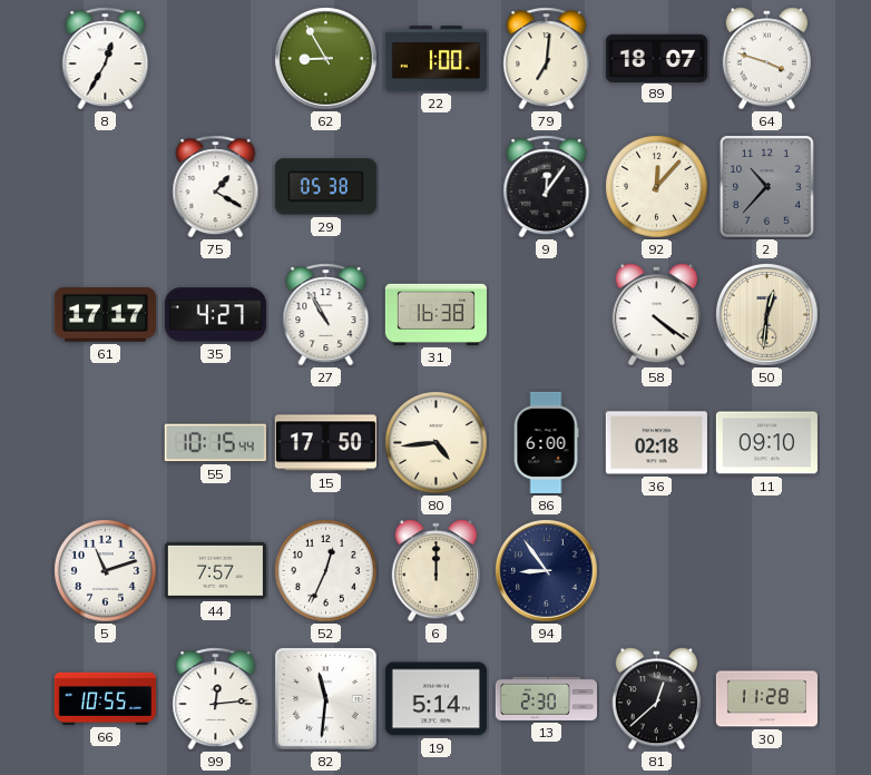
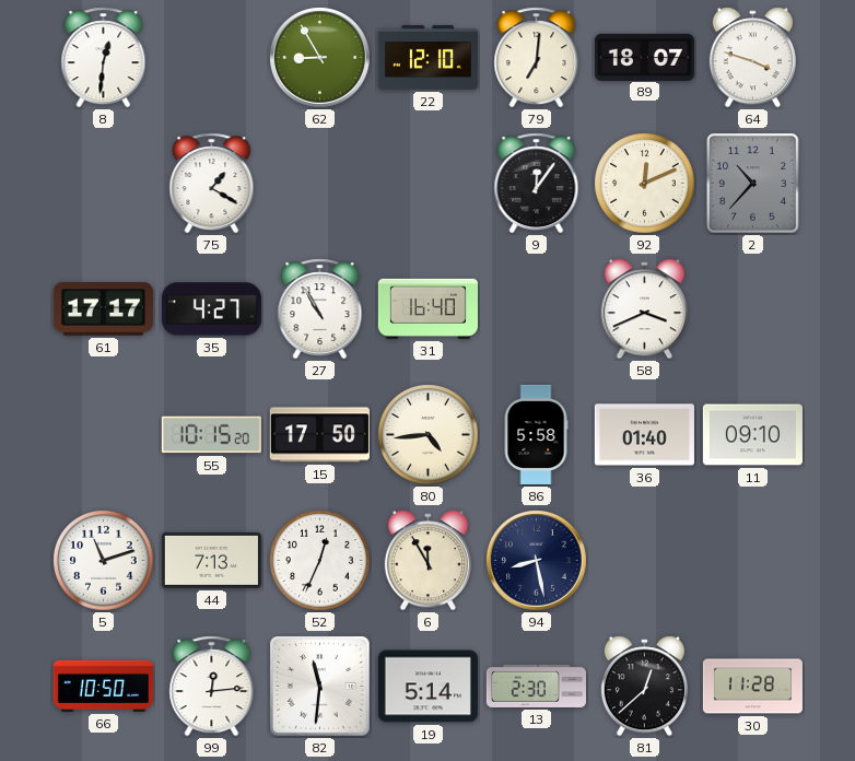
8: 12:35 -> 12:31 (104, 58)
22: 1:00 -> 12:10 (427, 58)
29: 05:38 -> none (325, 187)
92: 12:07 -> 12:11 (645, 184)
31: 16:38 -> 16:40 (427, 308)
58: 4:21 -> 3:41 (644, 309)
50: 12:31 -> none (767, 315)
55: 10:15:44 -> 10:15:20 (211, 435)
86: 6:00 -> 5:58 (536, 434)
36: 02:18 -> 01:40 (644, 435)
44: 7:57 -> 7:13 (211, 560)
6: 12:00 -> 11:55 (427, 561)
94: 8:54 -> 8:28 (537, 561)
66: 10:55 -> 10:50 (103, 686)
